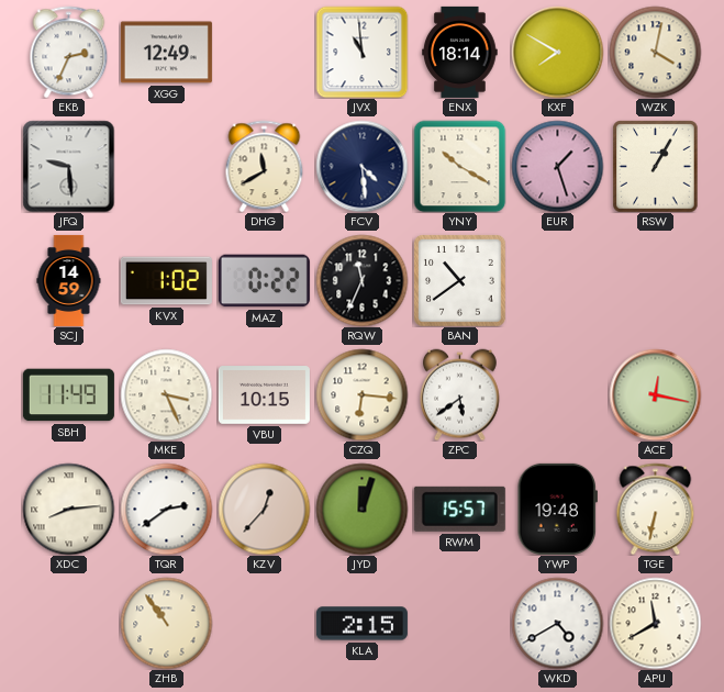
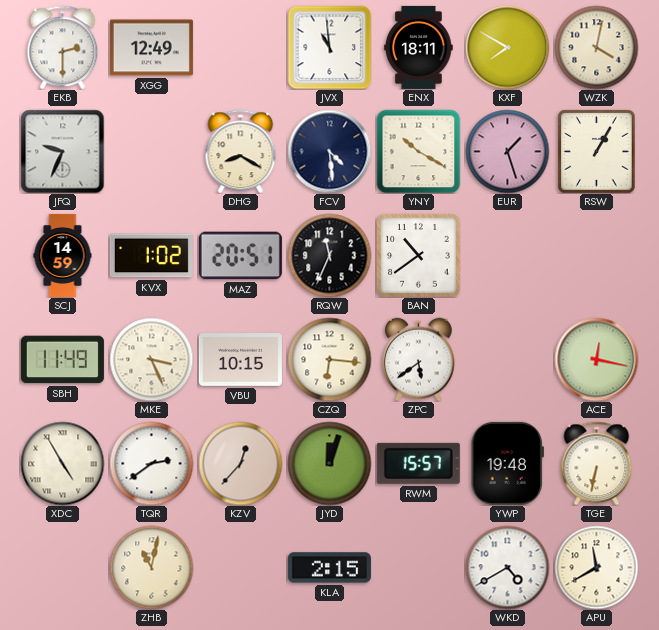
EKB: 2:34 -> 2:30 (63, 47)
ENX: 18:14 -> 18:11 (419, 47)
JFQ: 9:29 -> 9:34 (62, 151)
DHG: 11:40 -> 8:20 (241, 151)
MAZ: 0:22 -> 20:51 (240, 256)
XDC: 8:14 -> 4:55 (62, 463)
ZHB: 10:54 -> 11:02 (151, 567)
